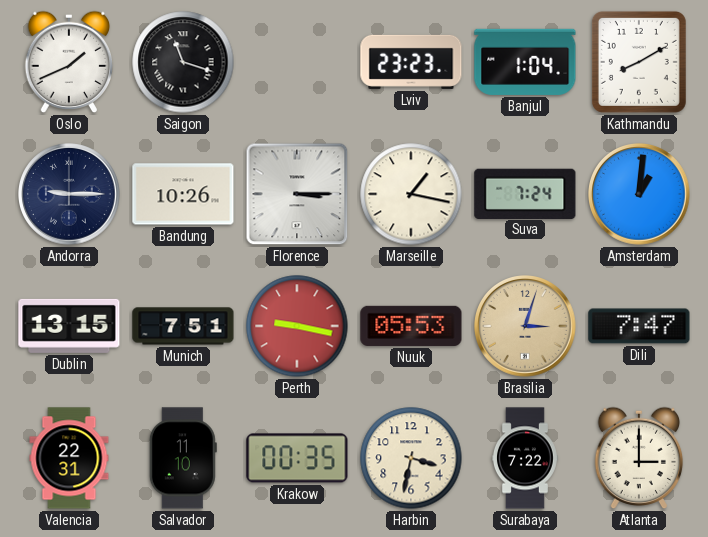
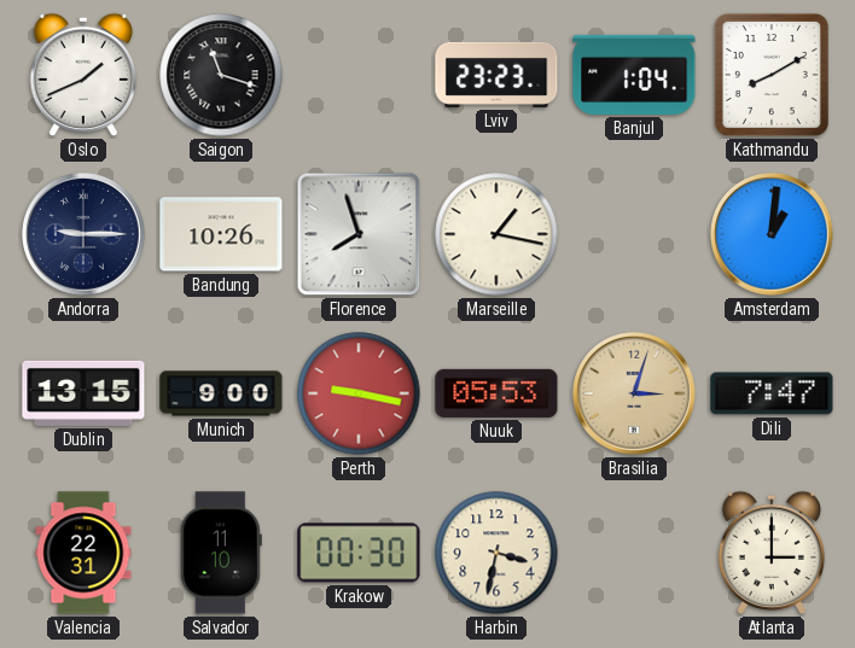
Florence: 3:15 -> 7:57 (359, 234)
Suva: 7:24 -> none (525, 193)
Munich: 7:51 -> 9:00 (221, 393)
Krakow: 00:35 -> 00:30 (359, 553)
Surabaya: 7:22 -> none (526, 458)
